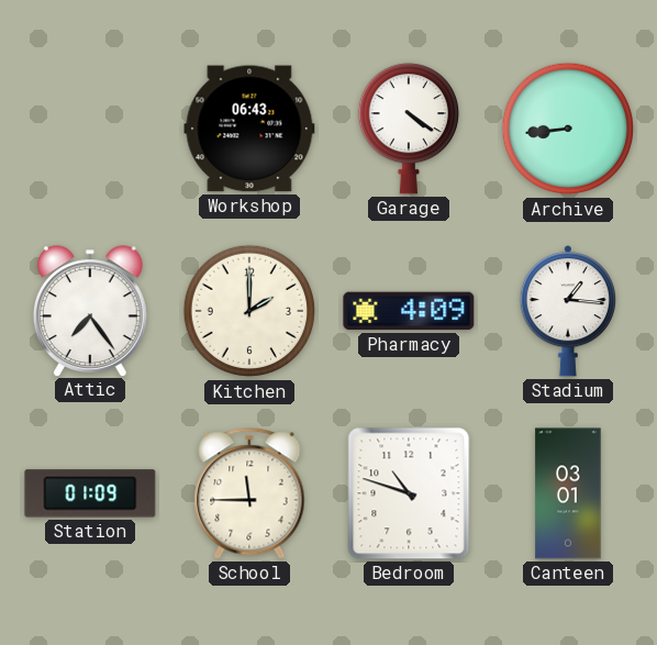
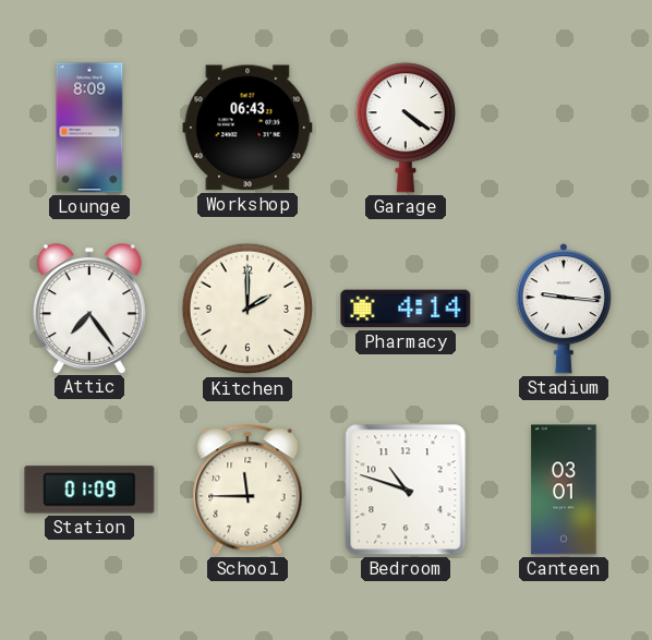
Lounge: none -> 8:09 (89, 128)
Archive: 8:44 -> none (568, 129)
Pharmacy: 4:09 -> 4:14 (406, 309)
Stadium: 1:16 -> 9:16 (563, 309)
